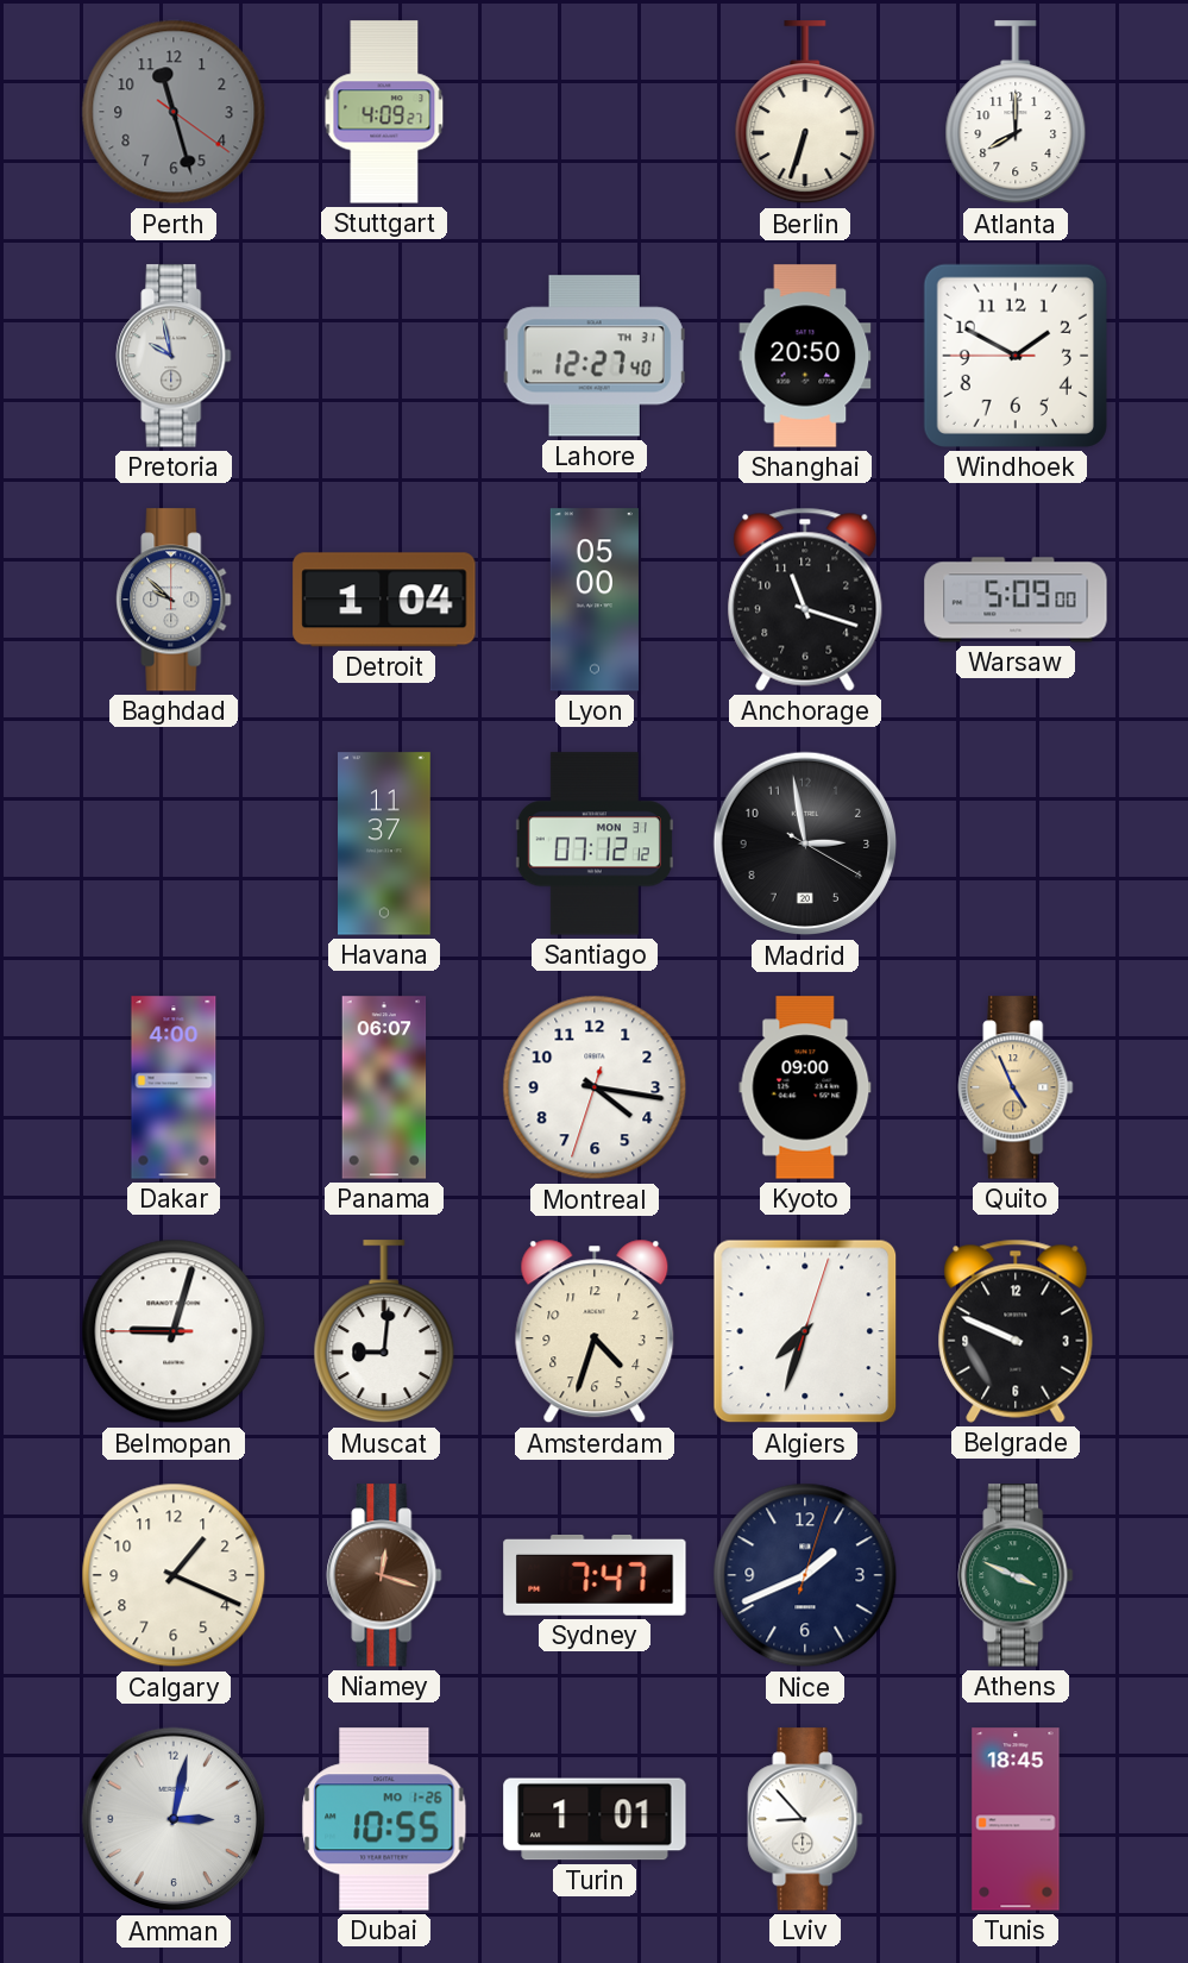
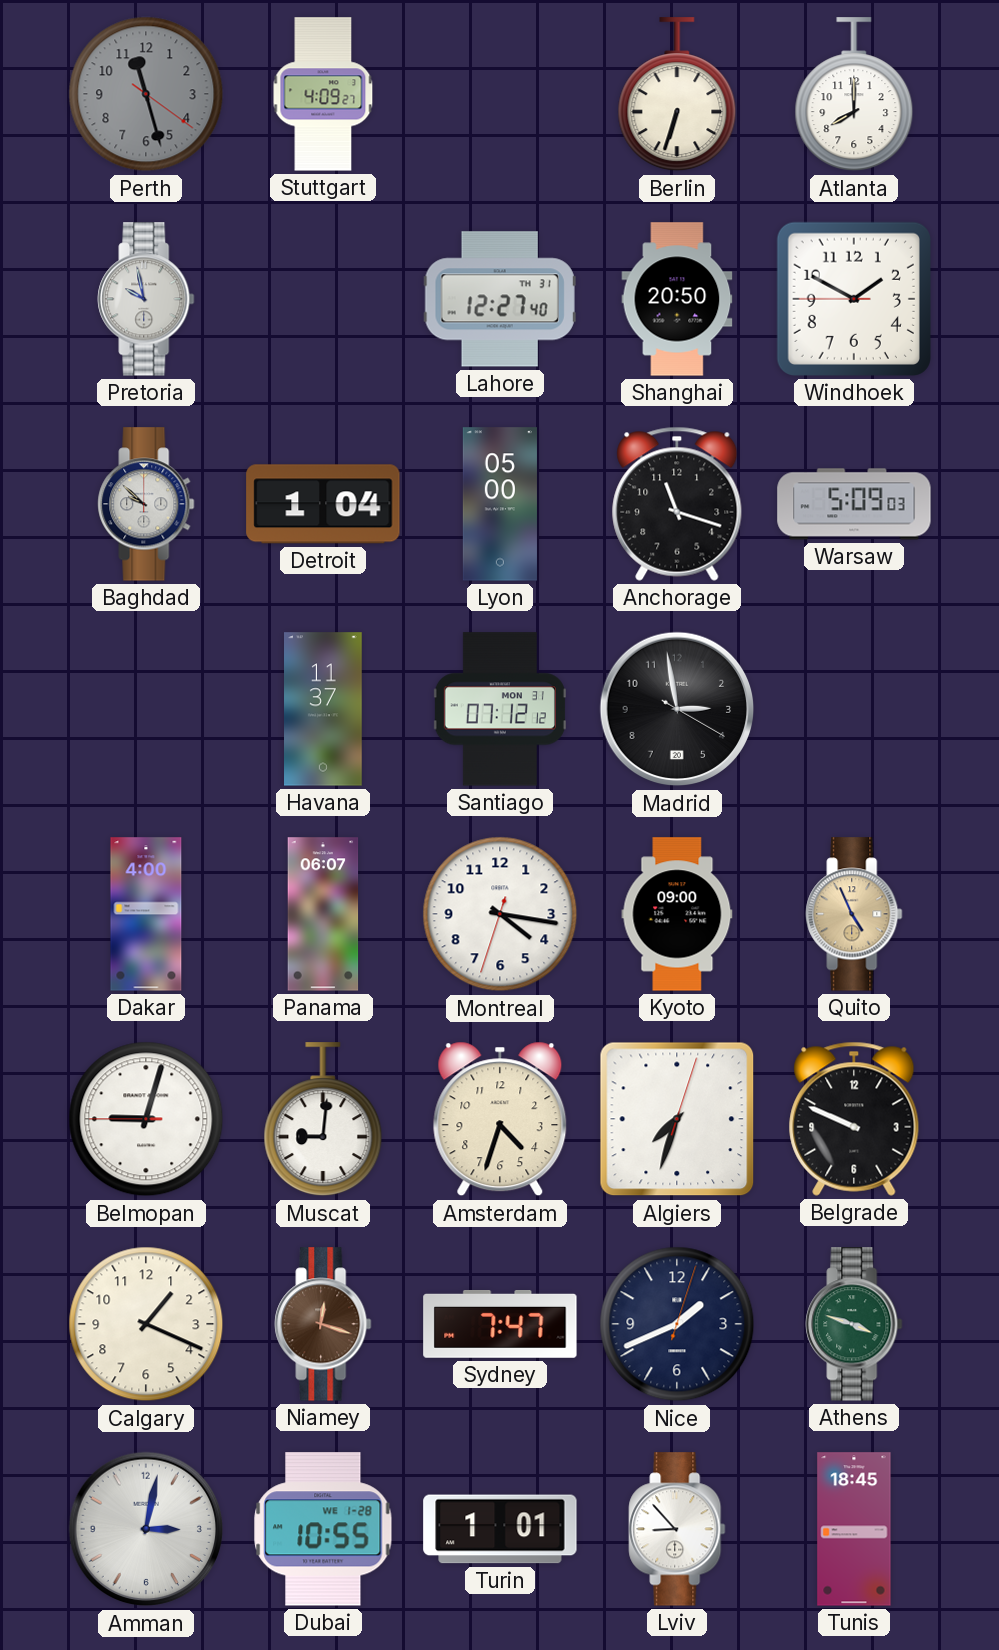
Warsaw: 5:09:00 -> 5:09:03 (854, 504)
Athens: 3:49 -> 3:48 (854, 1324)
Dubai date: MO 1-26 -> WE 1-28 (323, 1529)
